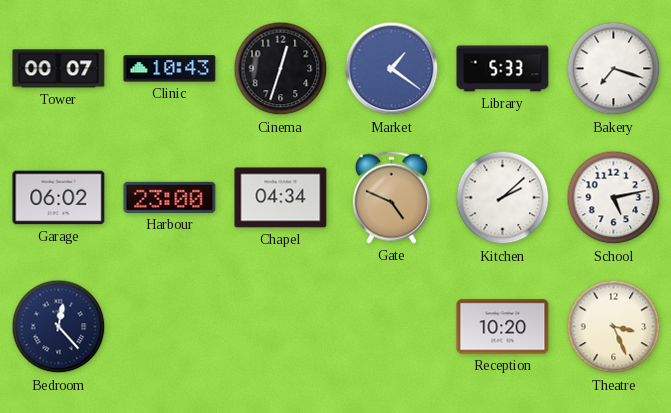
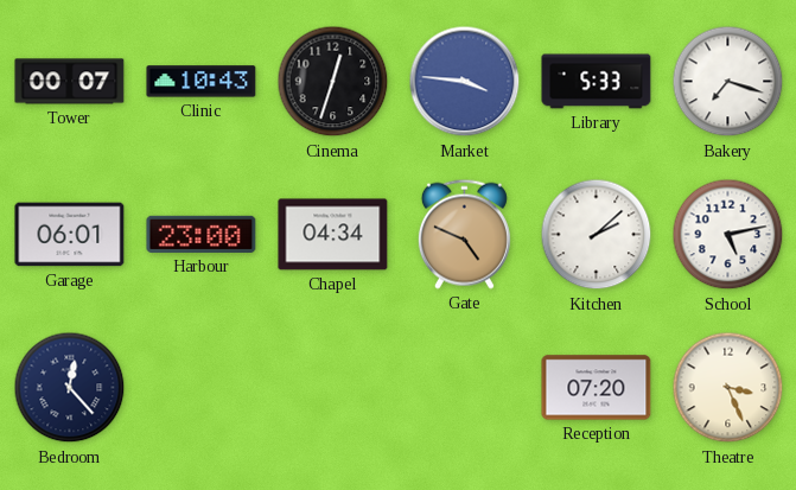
Market: 1:21 -> 3:46 (465, 82)
Garage: 06:02 -> 06:01 (70, 235)
Reception: 10:20 -> 07:20 (597, 388)
